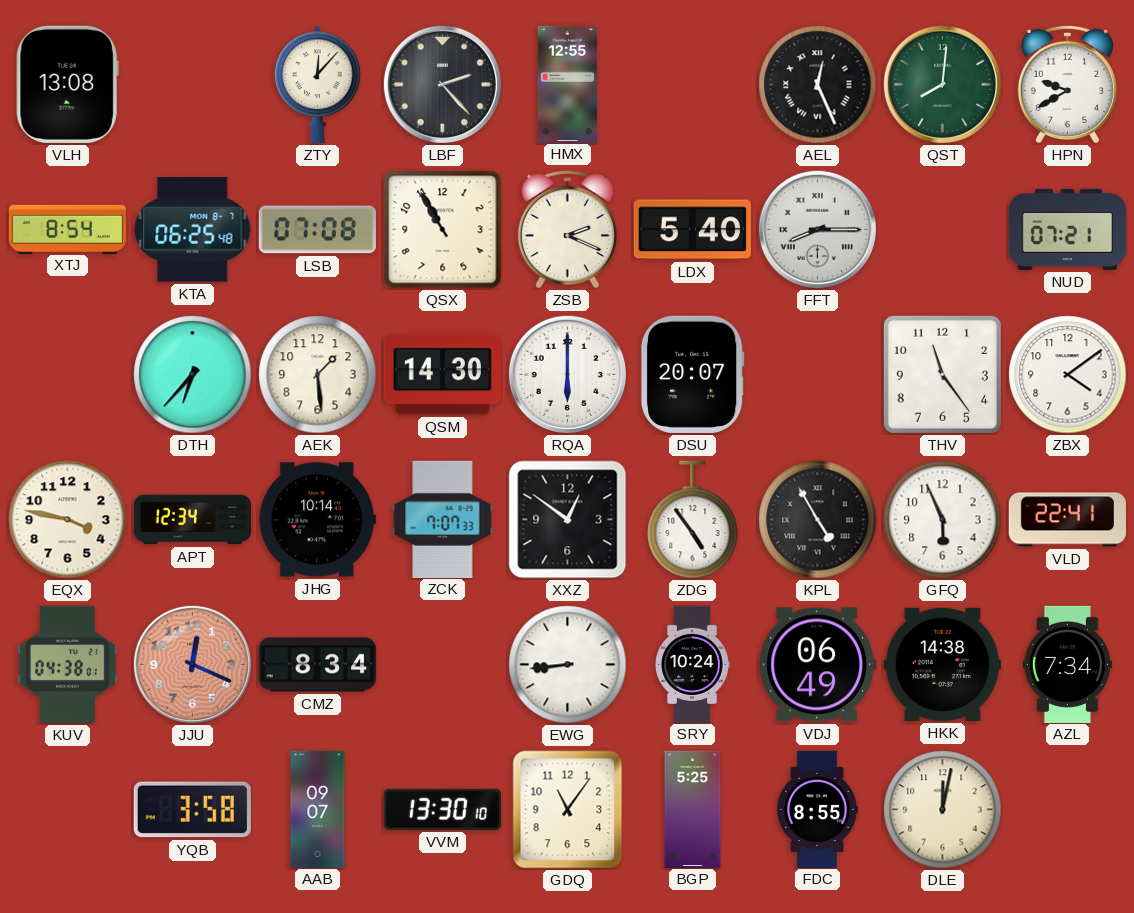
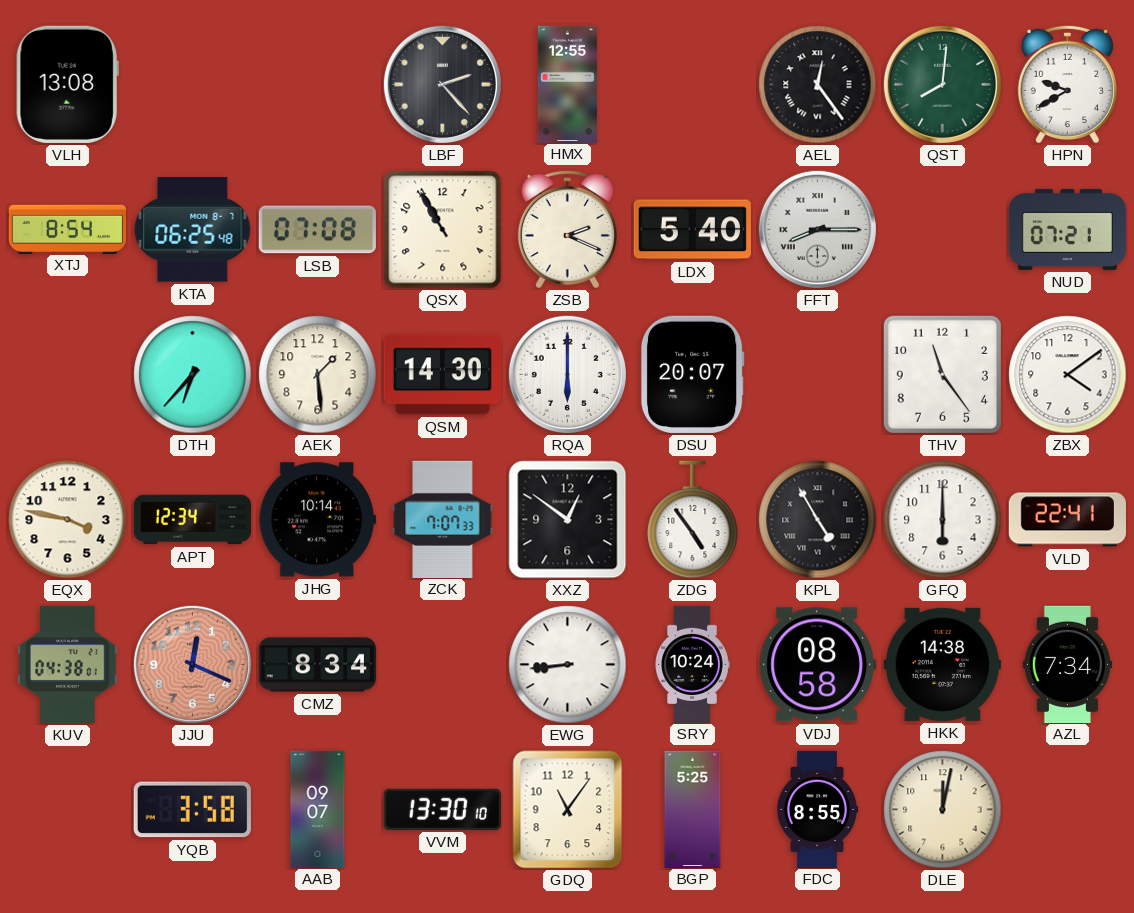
ZTY: 12:07 -> none (318, 84)
AEL: 12:26 -> 12:24 (818, 85)
GFQ: 5:56 -> 6:00 (943, 520)
VDJ: 06:49 -> 08:58 (817, 665)
